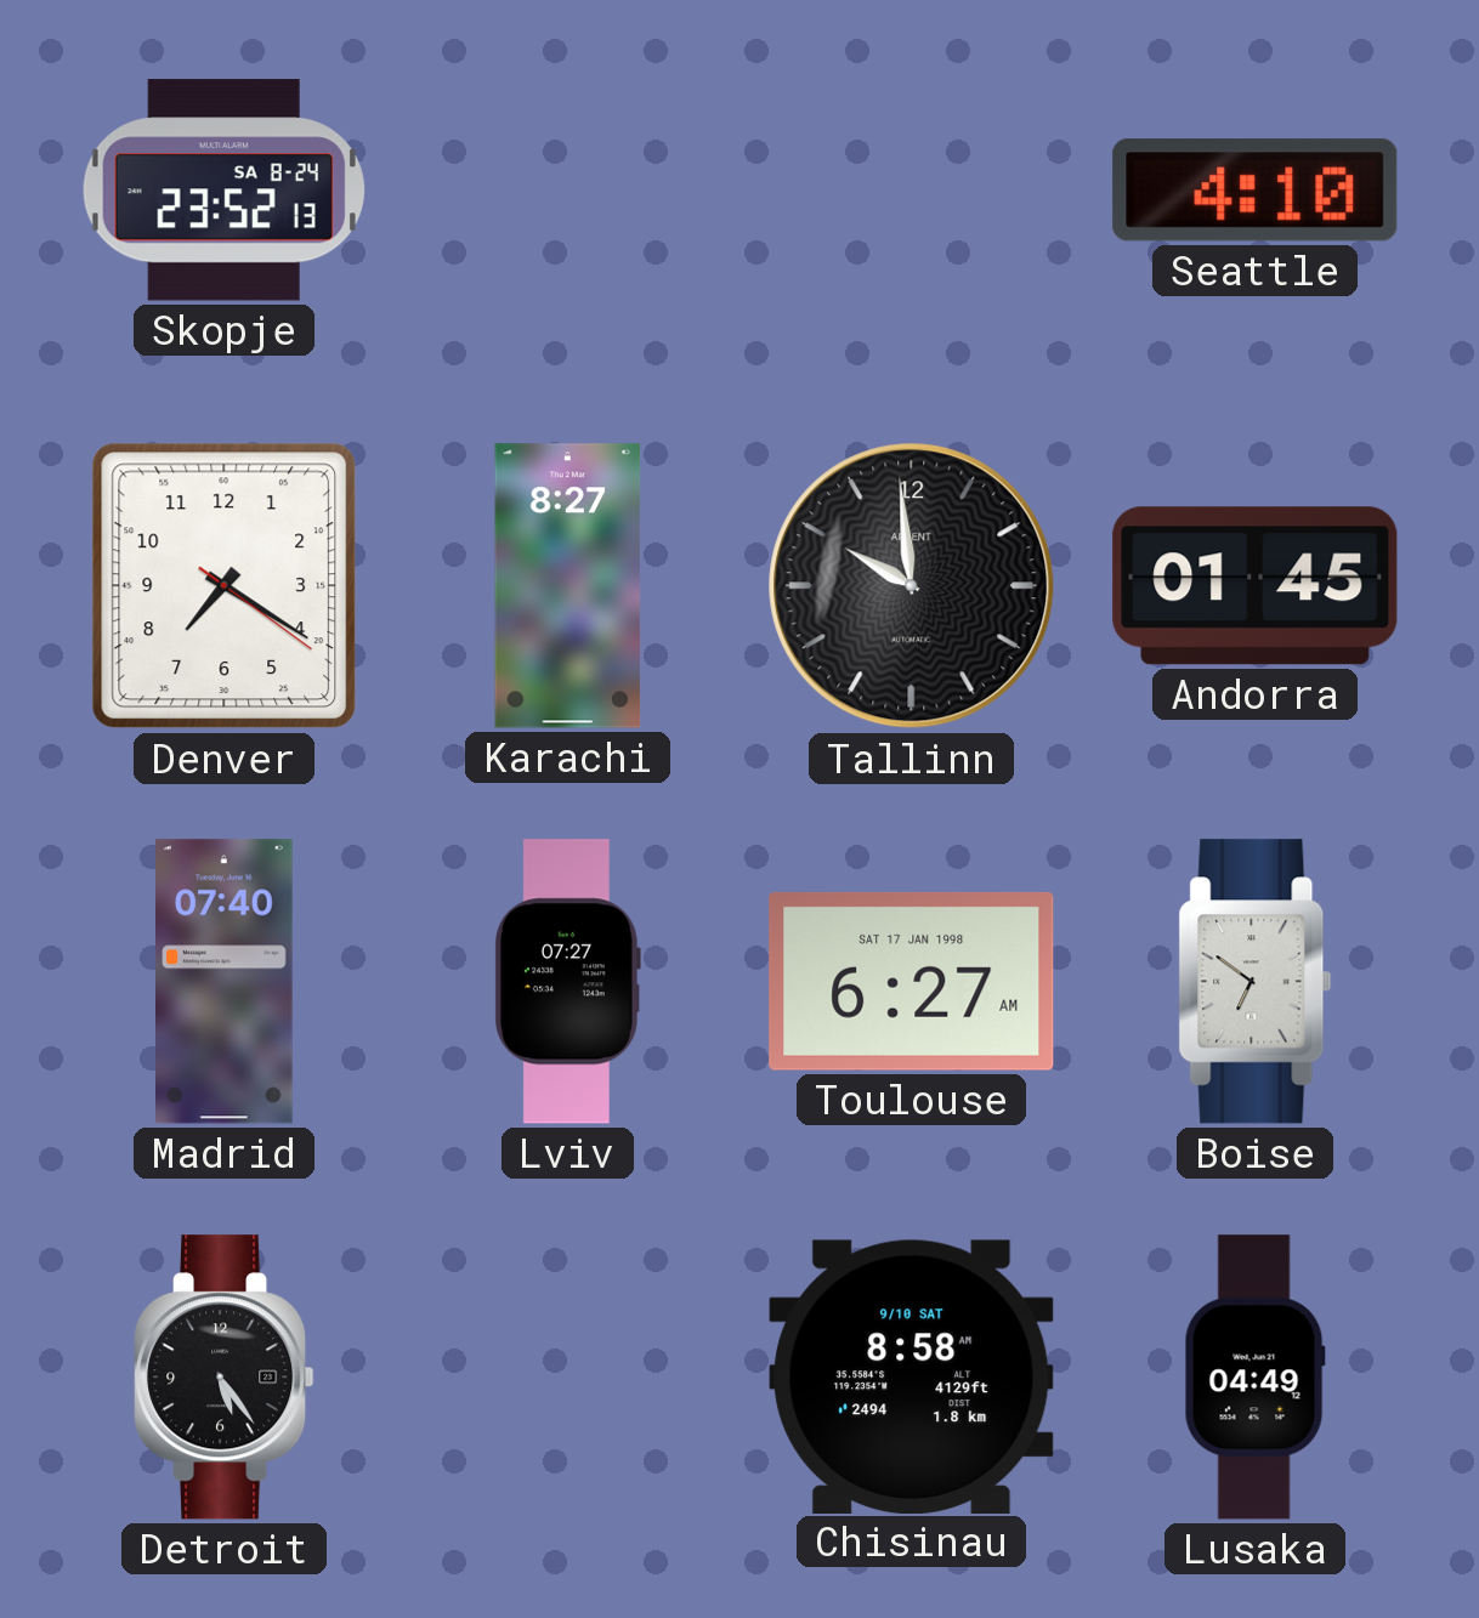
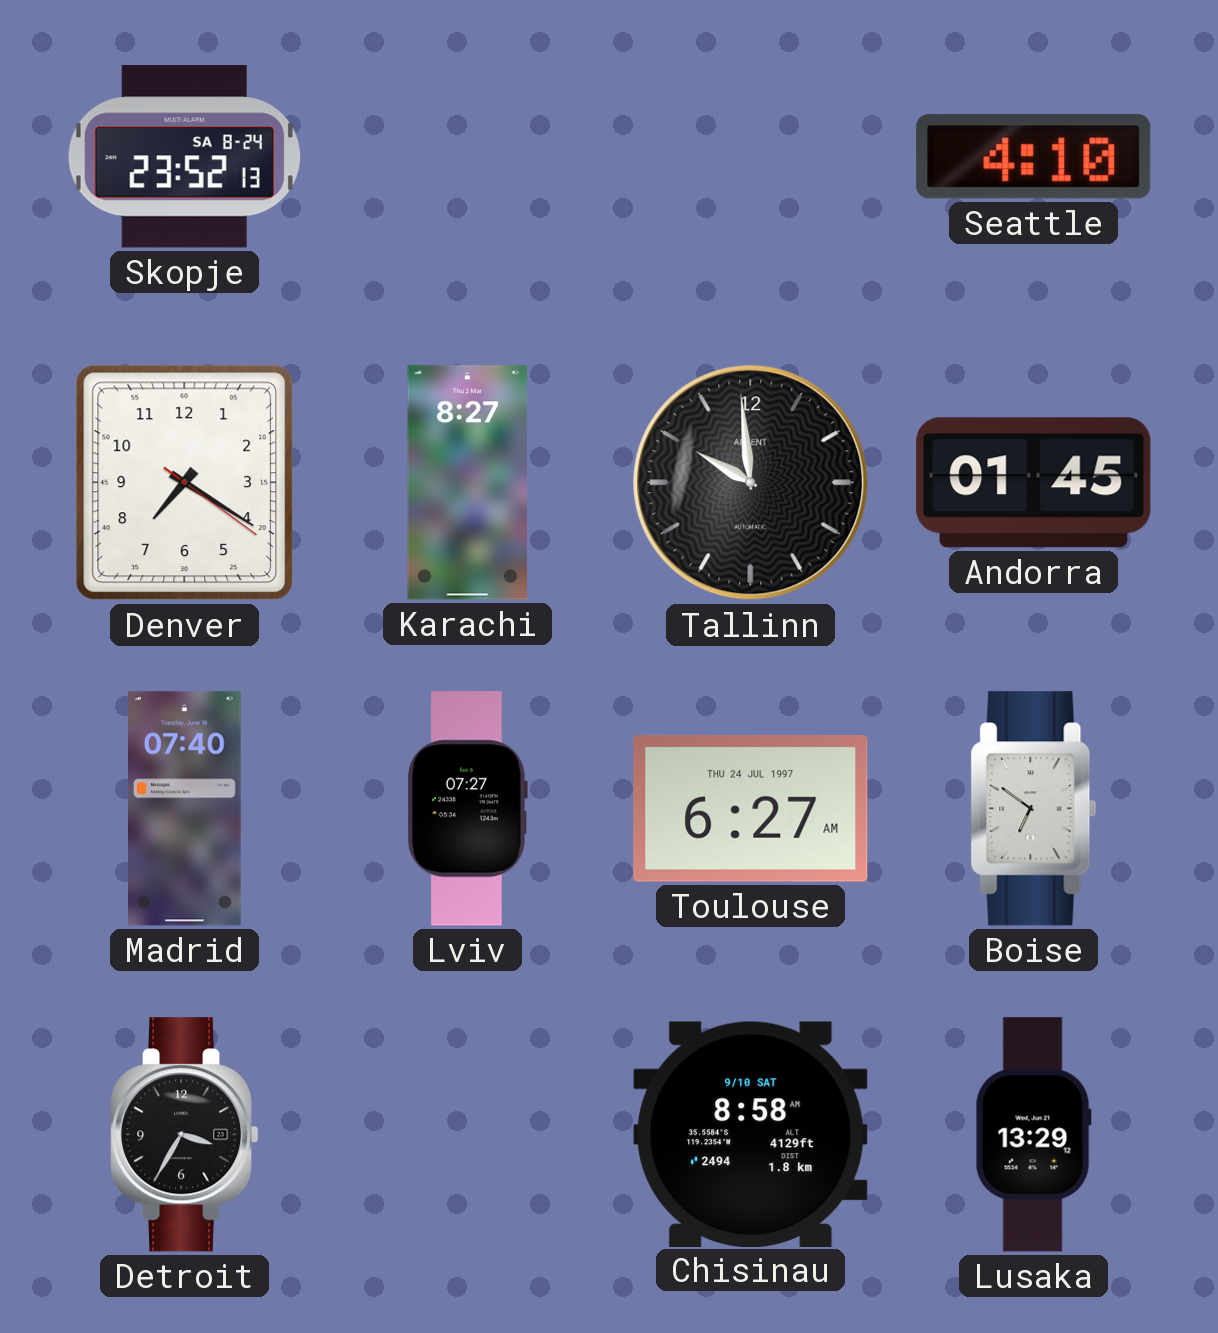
Toulouse date: SAT 17 JAN 1998 -> THU 24 JUL 1997 (751, 808)
Detroit: 5:24 -> 3:35 (185, 1135)
Lusaka: 04:49 -> 13:29 (1033, 1135)
